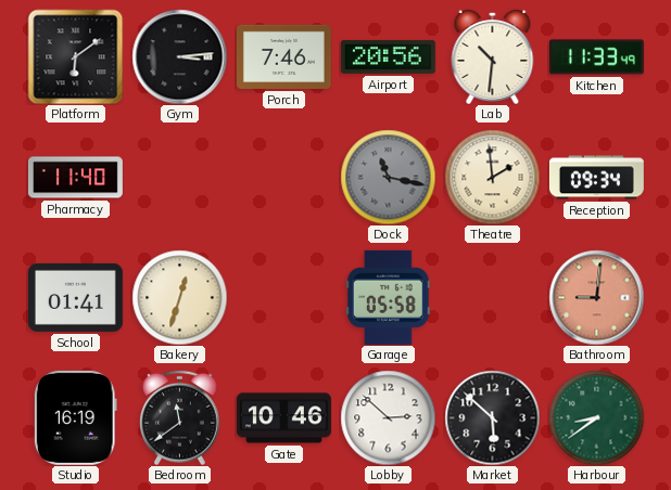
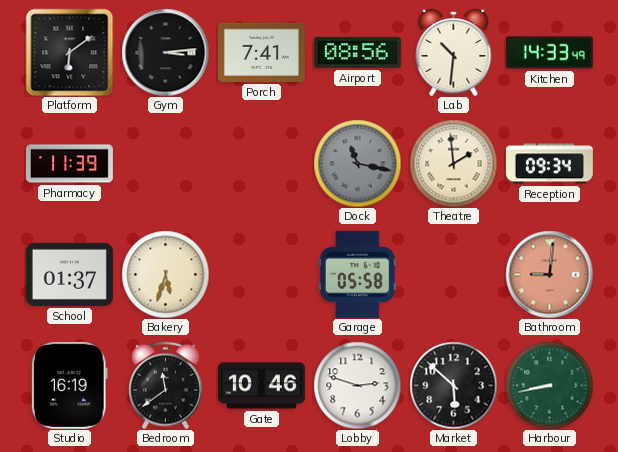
Porch: 7:46 -> 7:41 (261, 52)
Airport: 20:56 -> 08:56 (357, 53)
Kitchen: 11:33 -> 14:33 (549, 53)
Pharmacy: 11:40 -> 11:39 (69, 164)
School: 01:41 -> 01:37 (69, 274)
Bakery: 12:33 -> 5:33 (165, 274)
Lobby: 2:52 -> 2:48 (357, 385)
Harbour: 8:39 -> 8:43 (549, 385)
